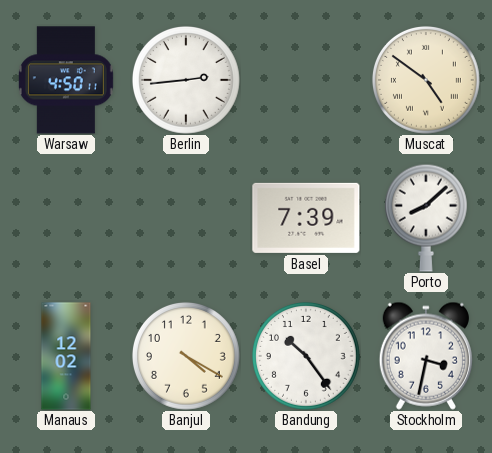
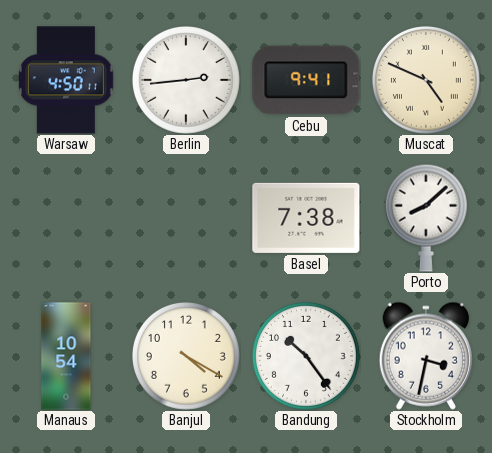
Cebu: none -> 9:41 (306, 80)
Muscat: 4:51 -> 4:49 (426, 80)
Basel: 7:39 -> 7:38 (306, 218)
Manaus: 12:02 -> 10:54 (66, 356)
